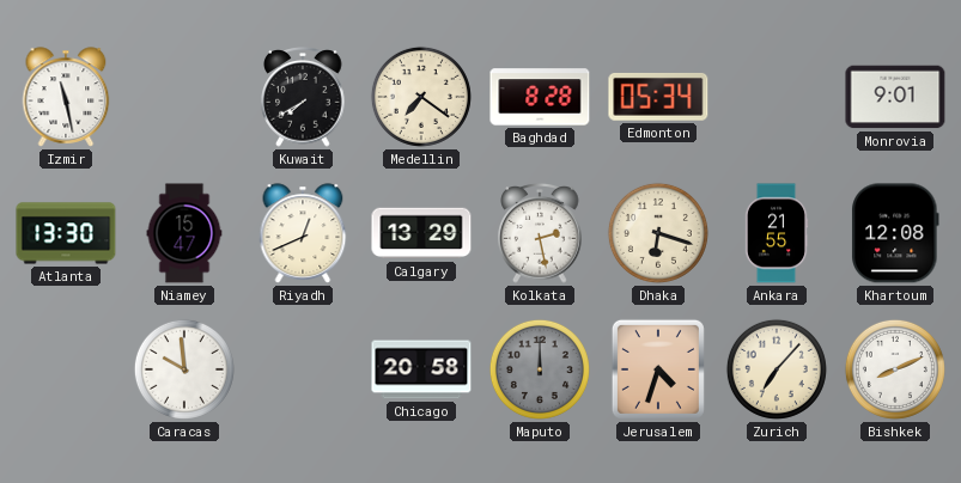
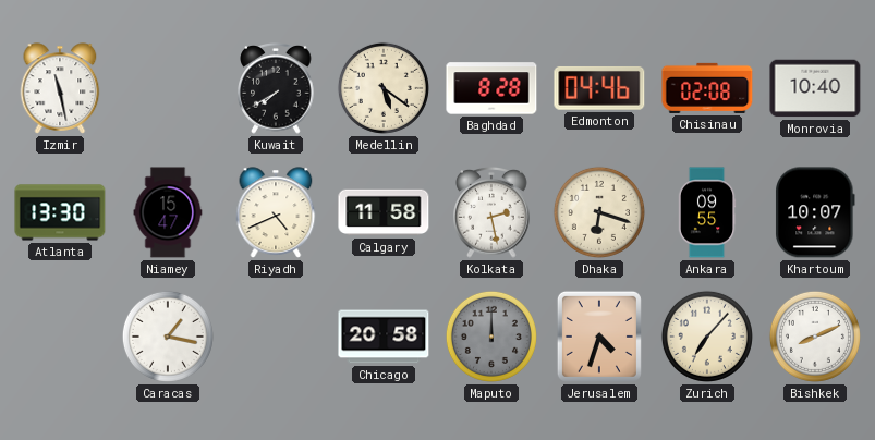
Medellin: 7:21 -> 5:21 (384, 88)
Edmonton: 05:34 -> 04:46 (599, 88)
Chisinau: none -> 02:08 (707, 88)
Monrovia: 9:01 -> 10:40 (815, 88)
Riyadh: 12:41 -> 4:41 (276, 212)
Calgary: 13:29 -> 11:58 (384, 212)
Ankara: 21:55 -> 09:55 (707, 212)
Khartoum: 12:08 -> 10:07 (815, 212)
Caracas: 9:59 -> 1:17 (168, 337)
